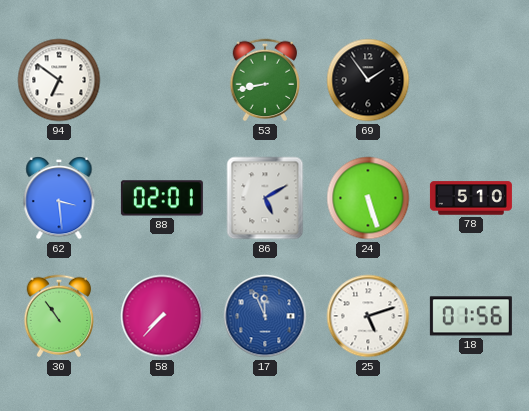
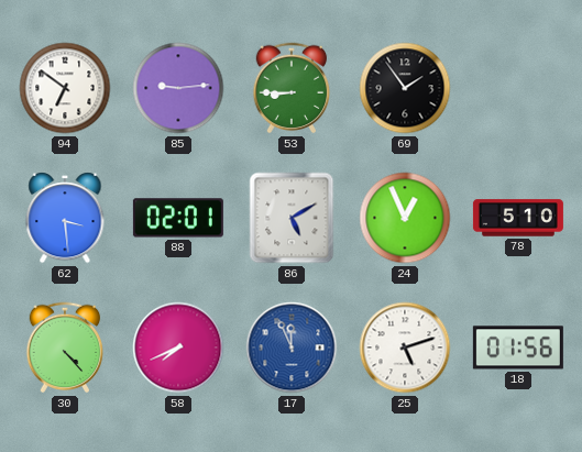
85: none -> 9:14 (178, 88)
53: 8:43 -> 8:45 (292, 88)
24: 5:27 -> 12:56 (405, 218)
30: 10:54 -> 4:23 (65, 348)
58: 7:37 -> 7:41 (178, 348)
